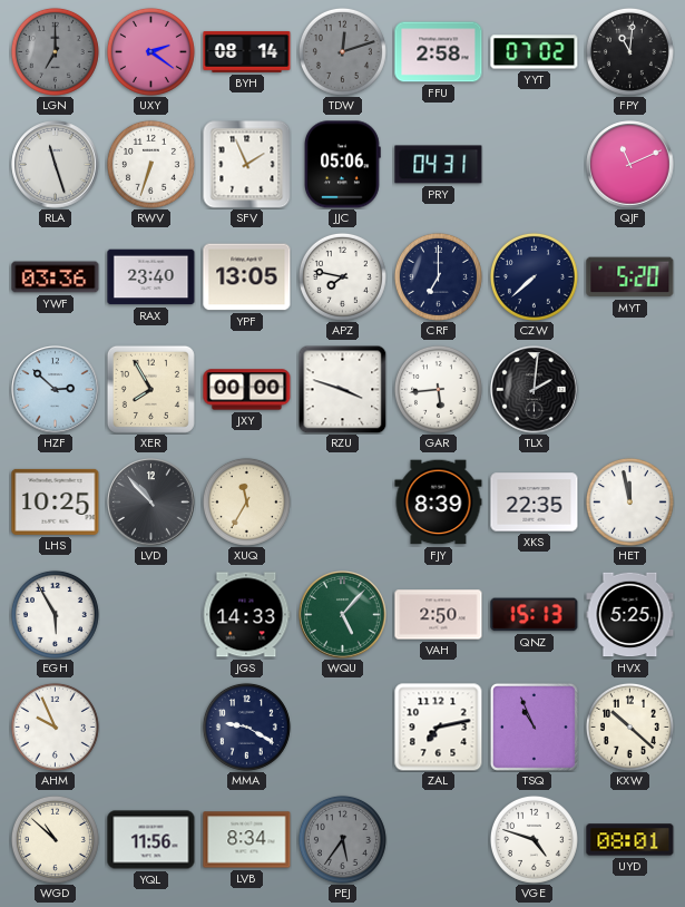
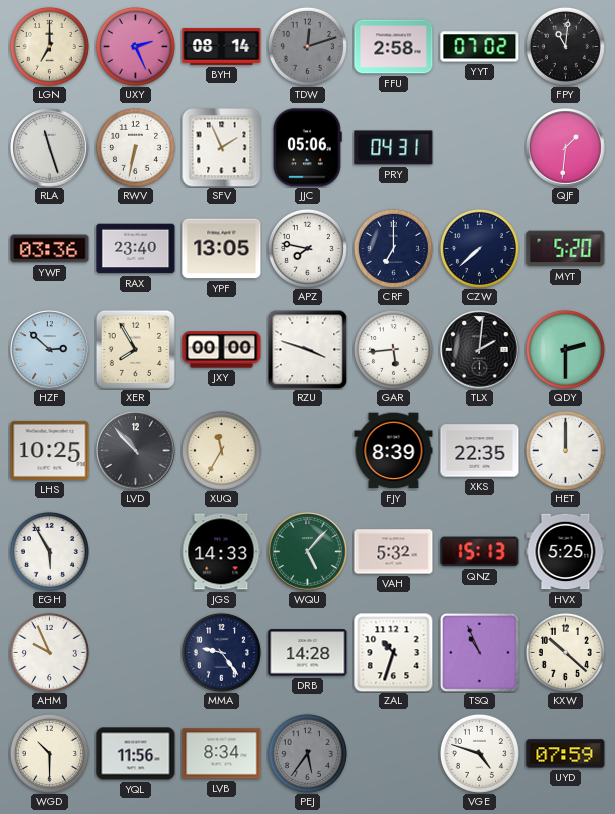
LGN dial: grey -> cream (49, 46)
UXY: 2:21 -> 2:26 (135, 46)
RWV: 6:33 -> 6:32 (135, 147)
QJF: 11:11 -> 1:31 (566, 148)
QDY: none -> 2:30 (565, 349)
HET: 11:58 -> 12:00 (565, 450)
VAH: 2:50 -> 5:32 (394, 552)
MMA: 9:20 -> 9:24 (221, 652)
DRB: none -> 14:28 (308, 653)
ZAL: 7:13 -> 10:33 (394, 653)
WGD: 10:52 -> 10:30 (49, 753)
UYD: 08:01 -> 07:59 (566, 754)
